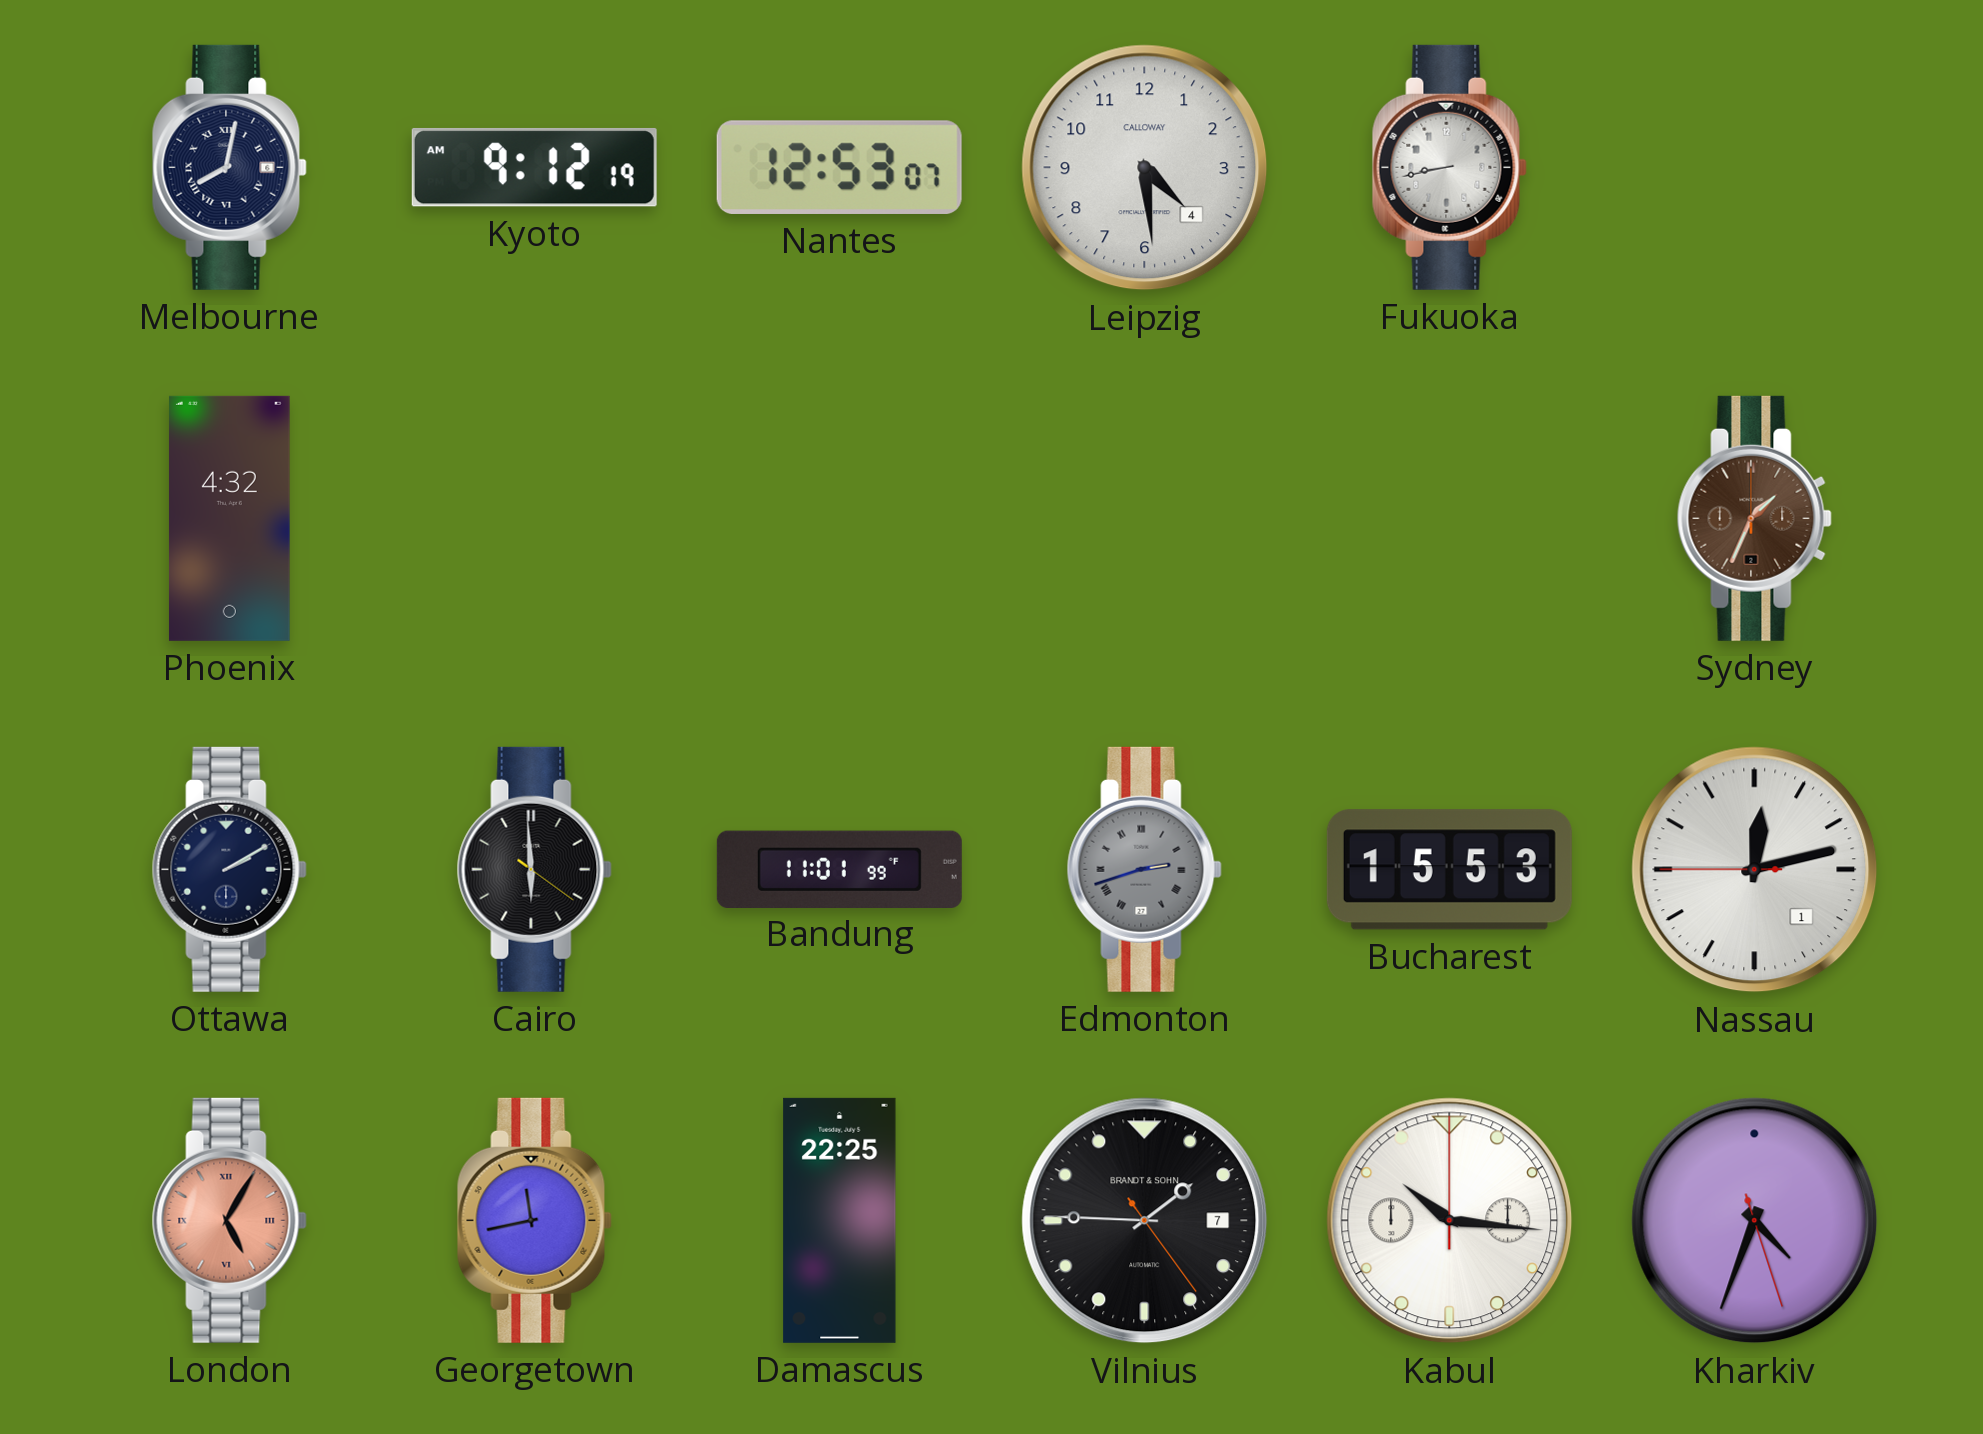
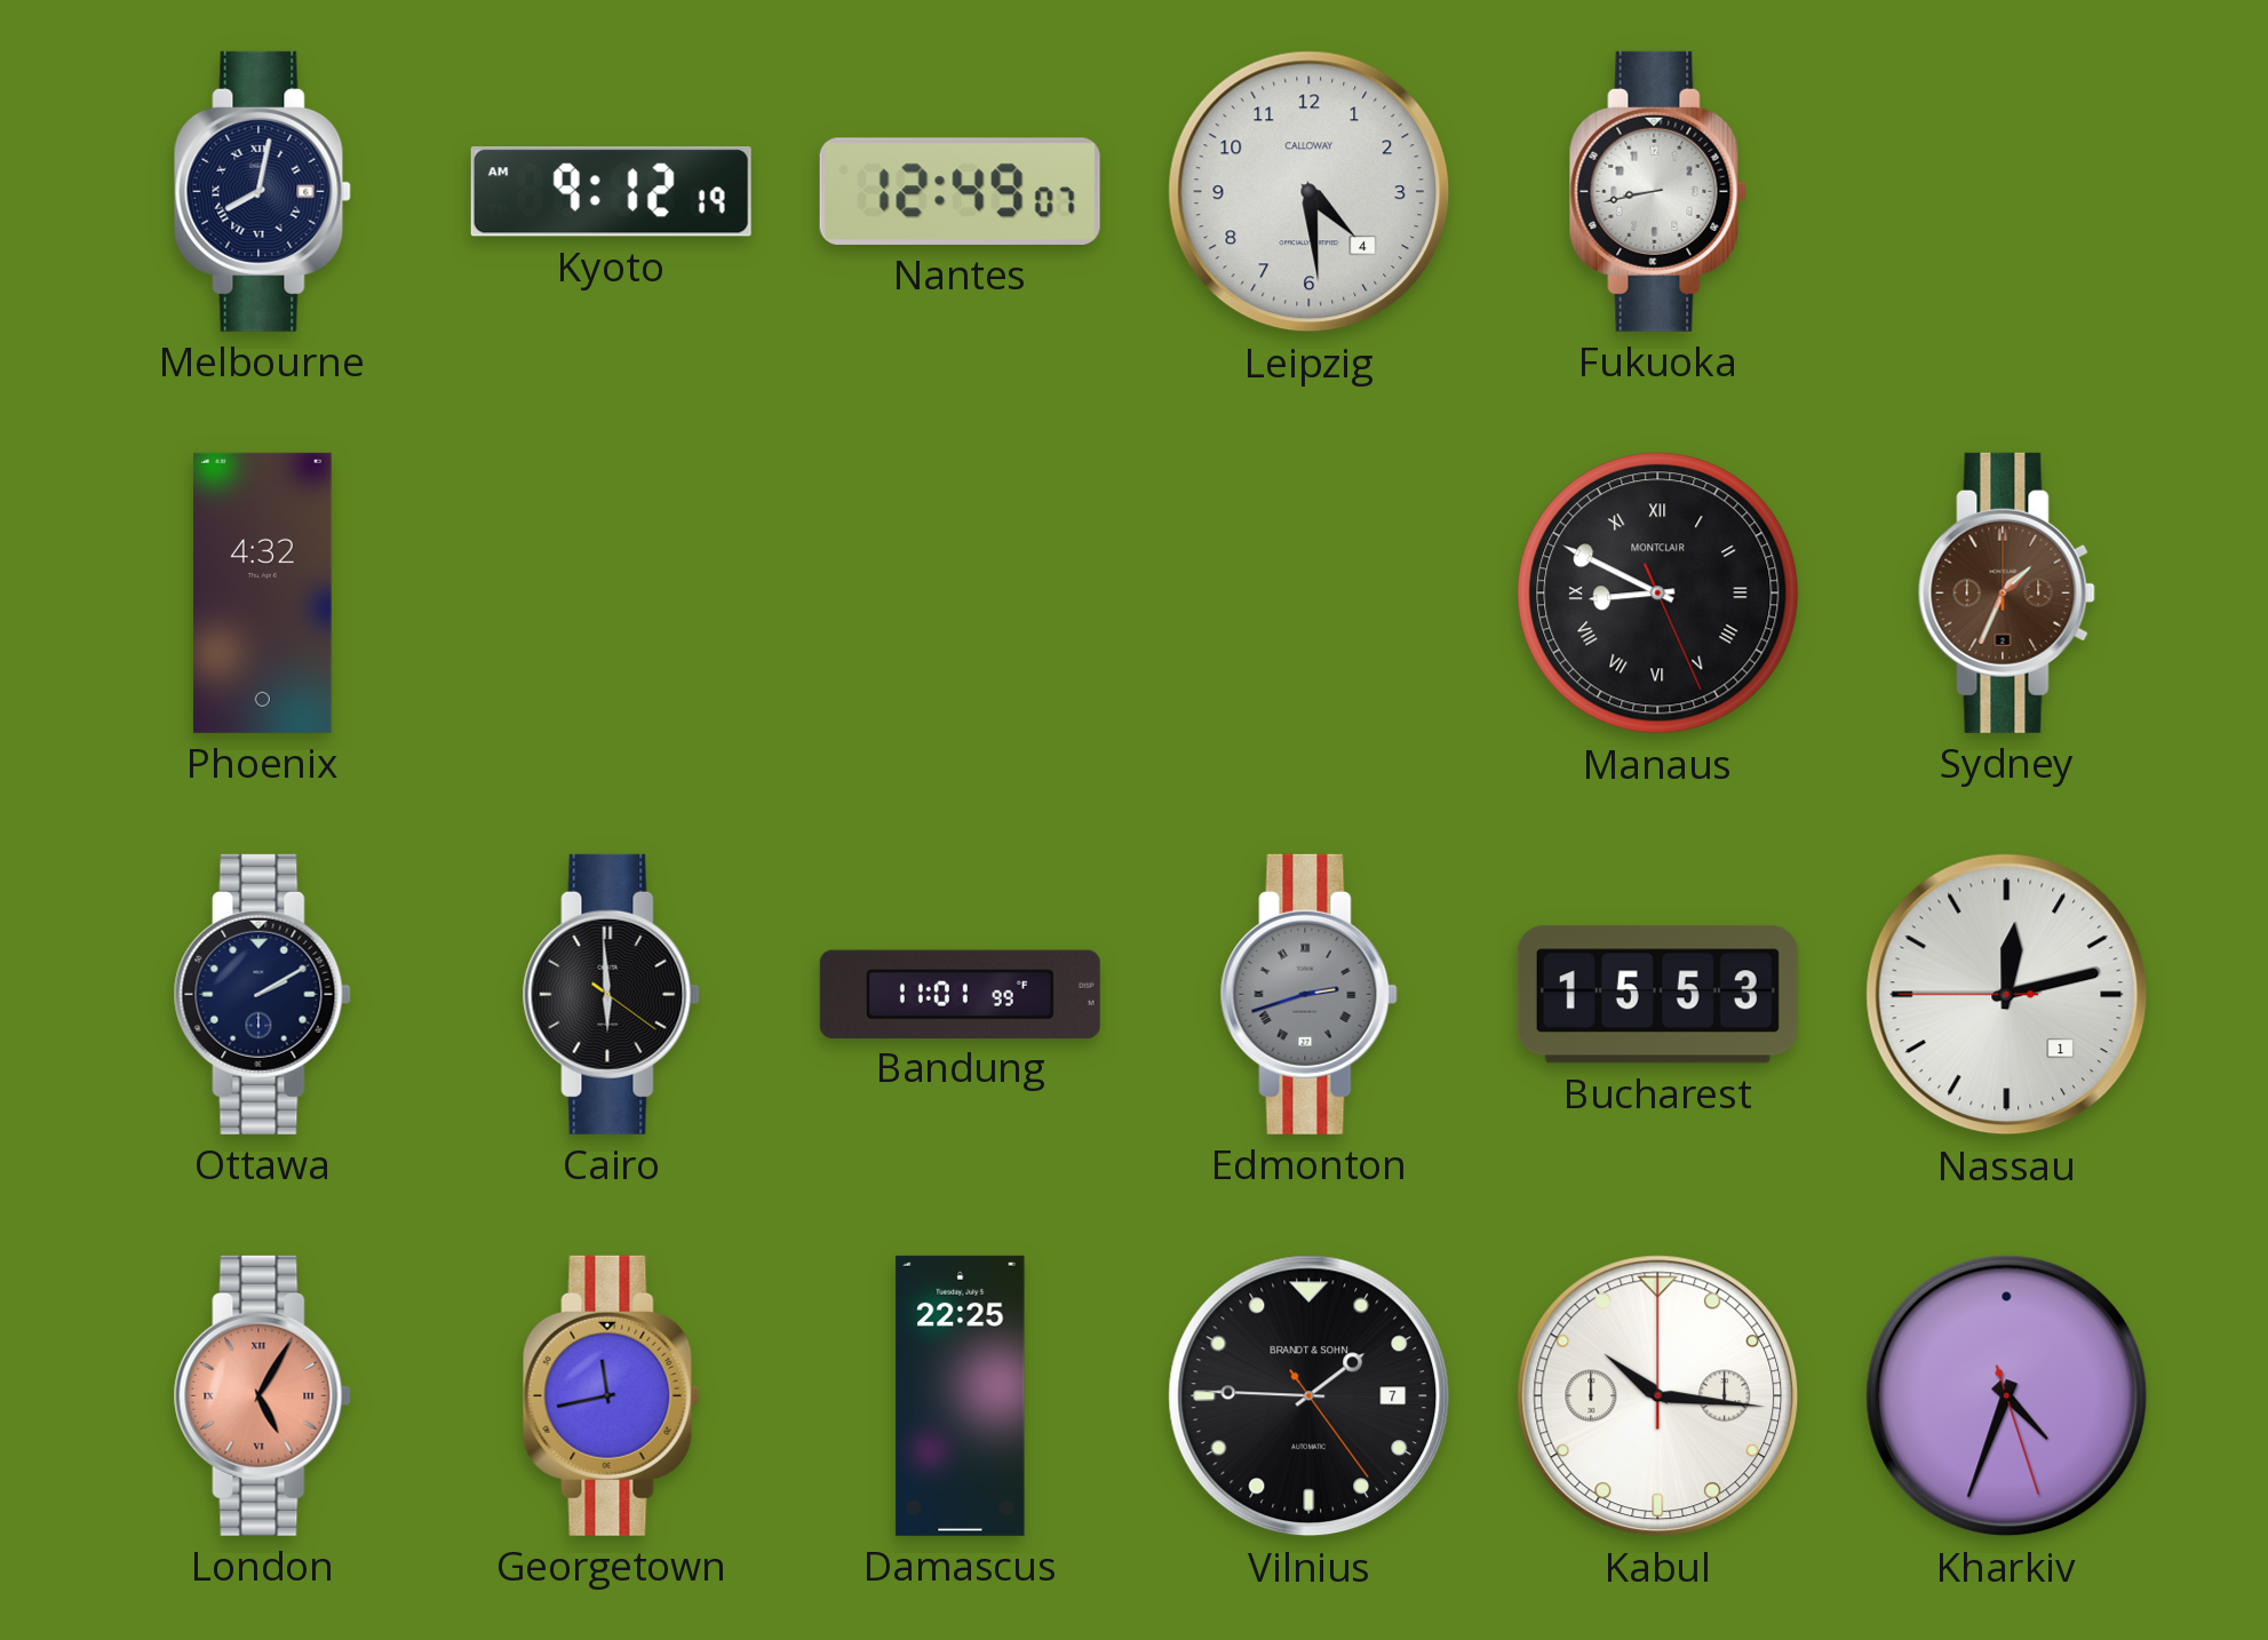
Nantes: 12:53 -> 12:49 (960, 191)
Manaus: none -> 8:49 (1658, 594)
